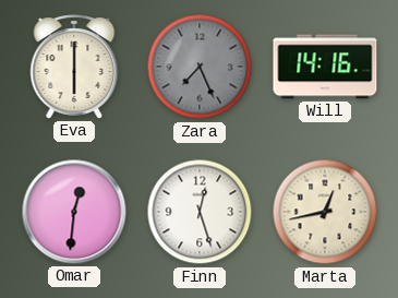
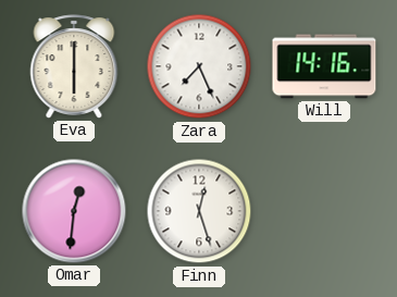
Zara dial: grey -> white (199, 66)
Marta: 12:43 -> none (325, 212)
